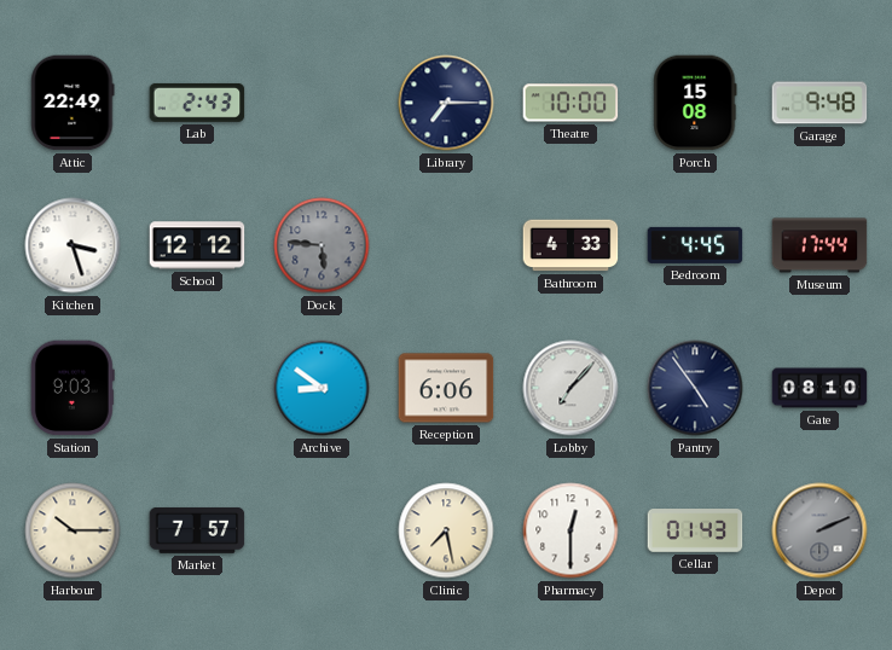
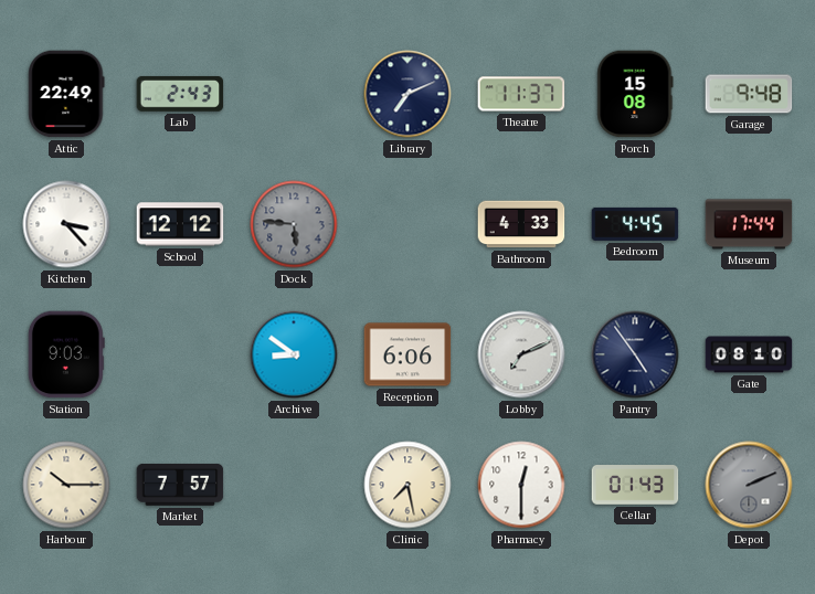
Library: 7:15 -> 7:11 (407, 94)
Theatre: 10:00 -> 11:37 (521, 94)
Kitchen: 3:27 -> 3:23 (66, 224)
Lobby: 7:07 -> 7:11 (521, 354)
